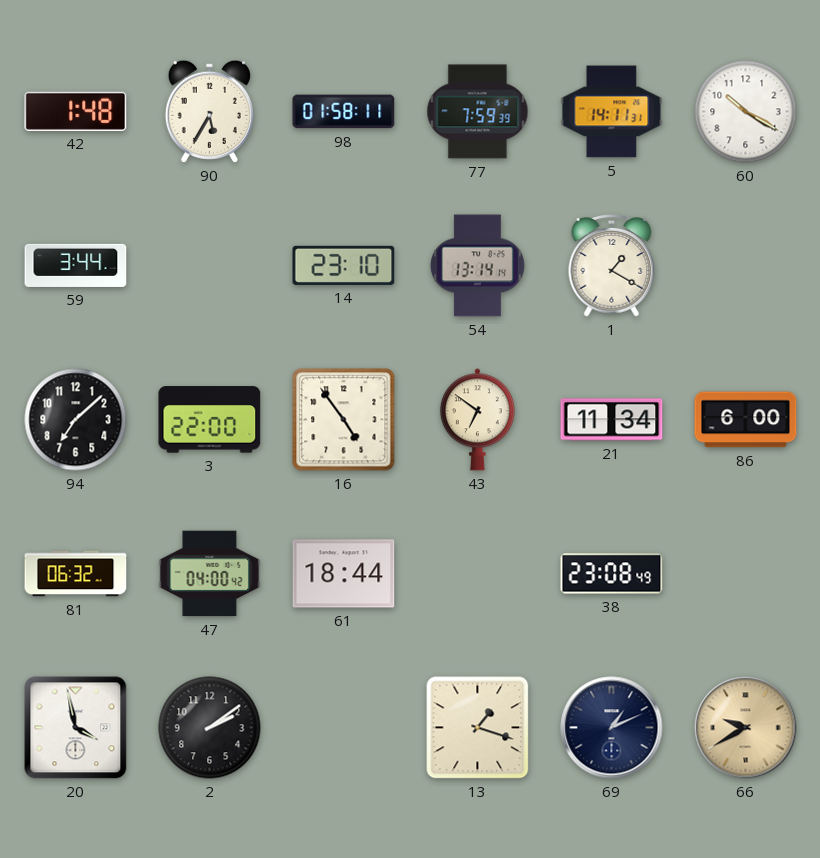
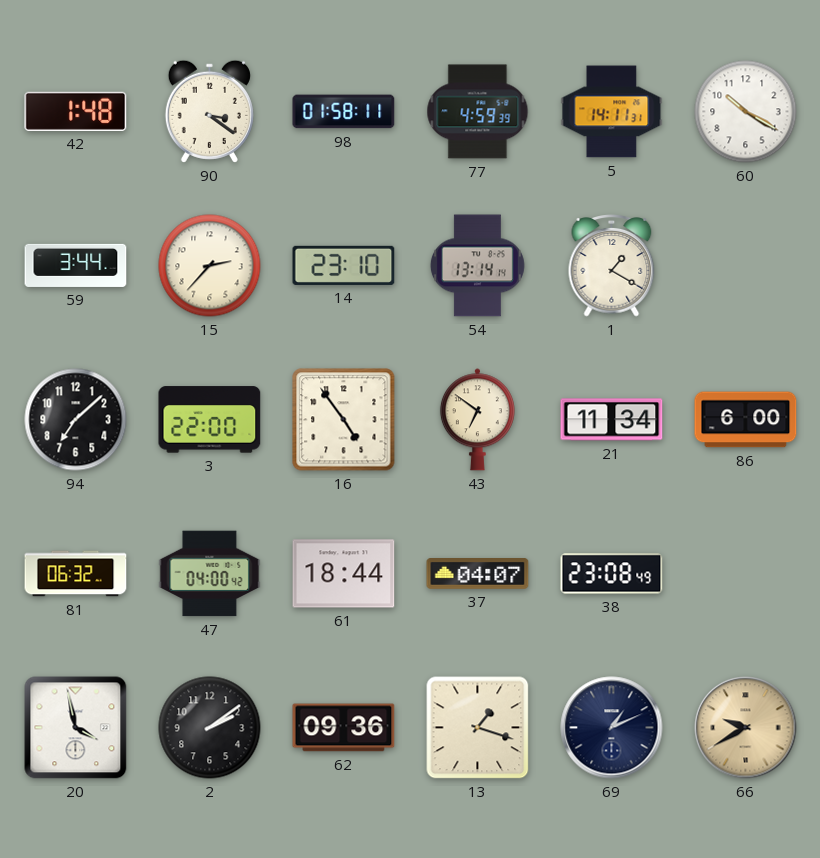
90: 5:35 -> 3:21 (209, 111)
77: 7:59 -> 4:59 (478, 112)
15: none -> 2:37 (210, 266)
37: none -> 04:07 (478, 574)
62: none -> 09:36 (344, 728)
